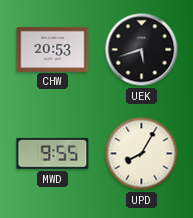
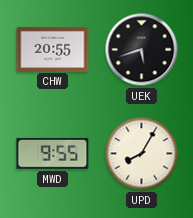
CHW: 20:53 -> 20:55 (53, 49)
